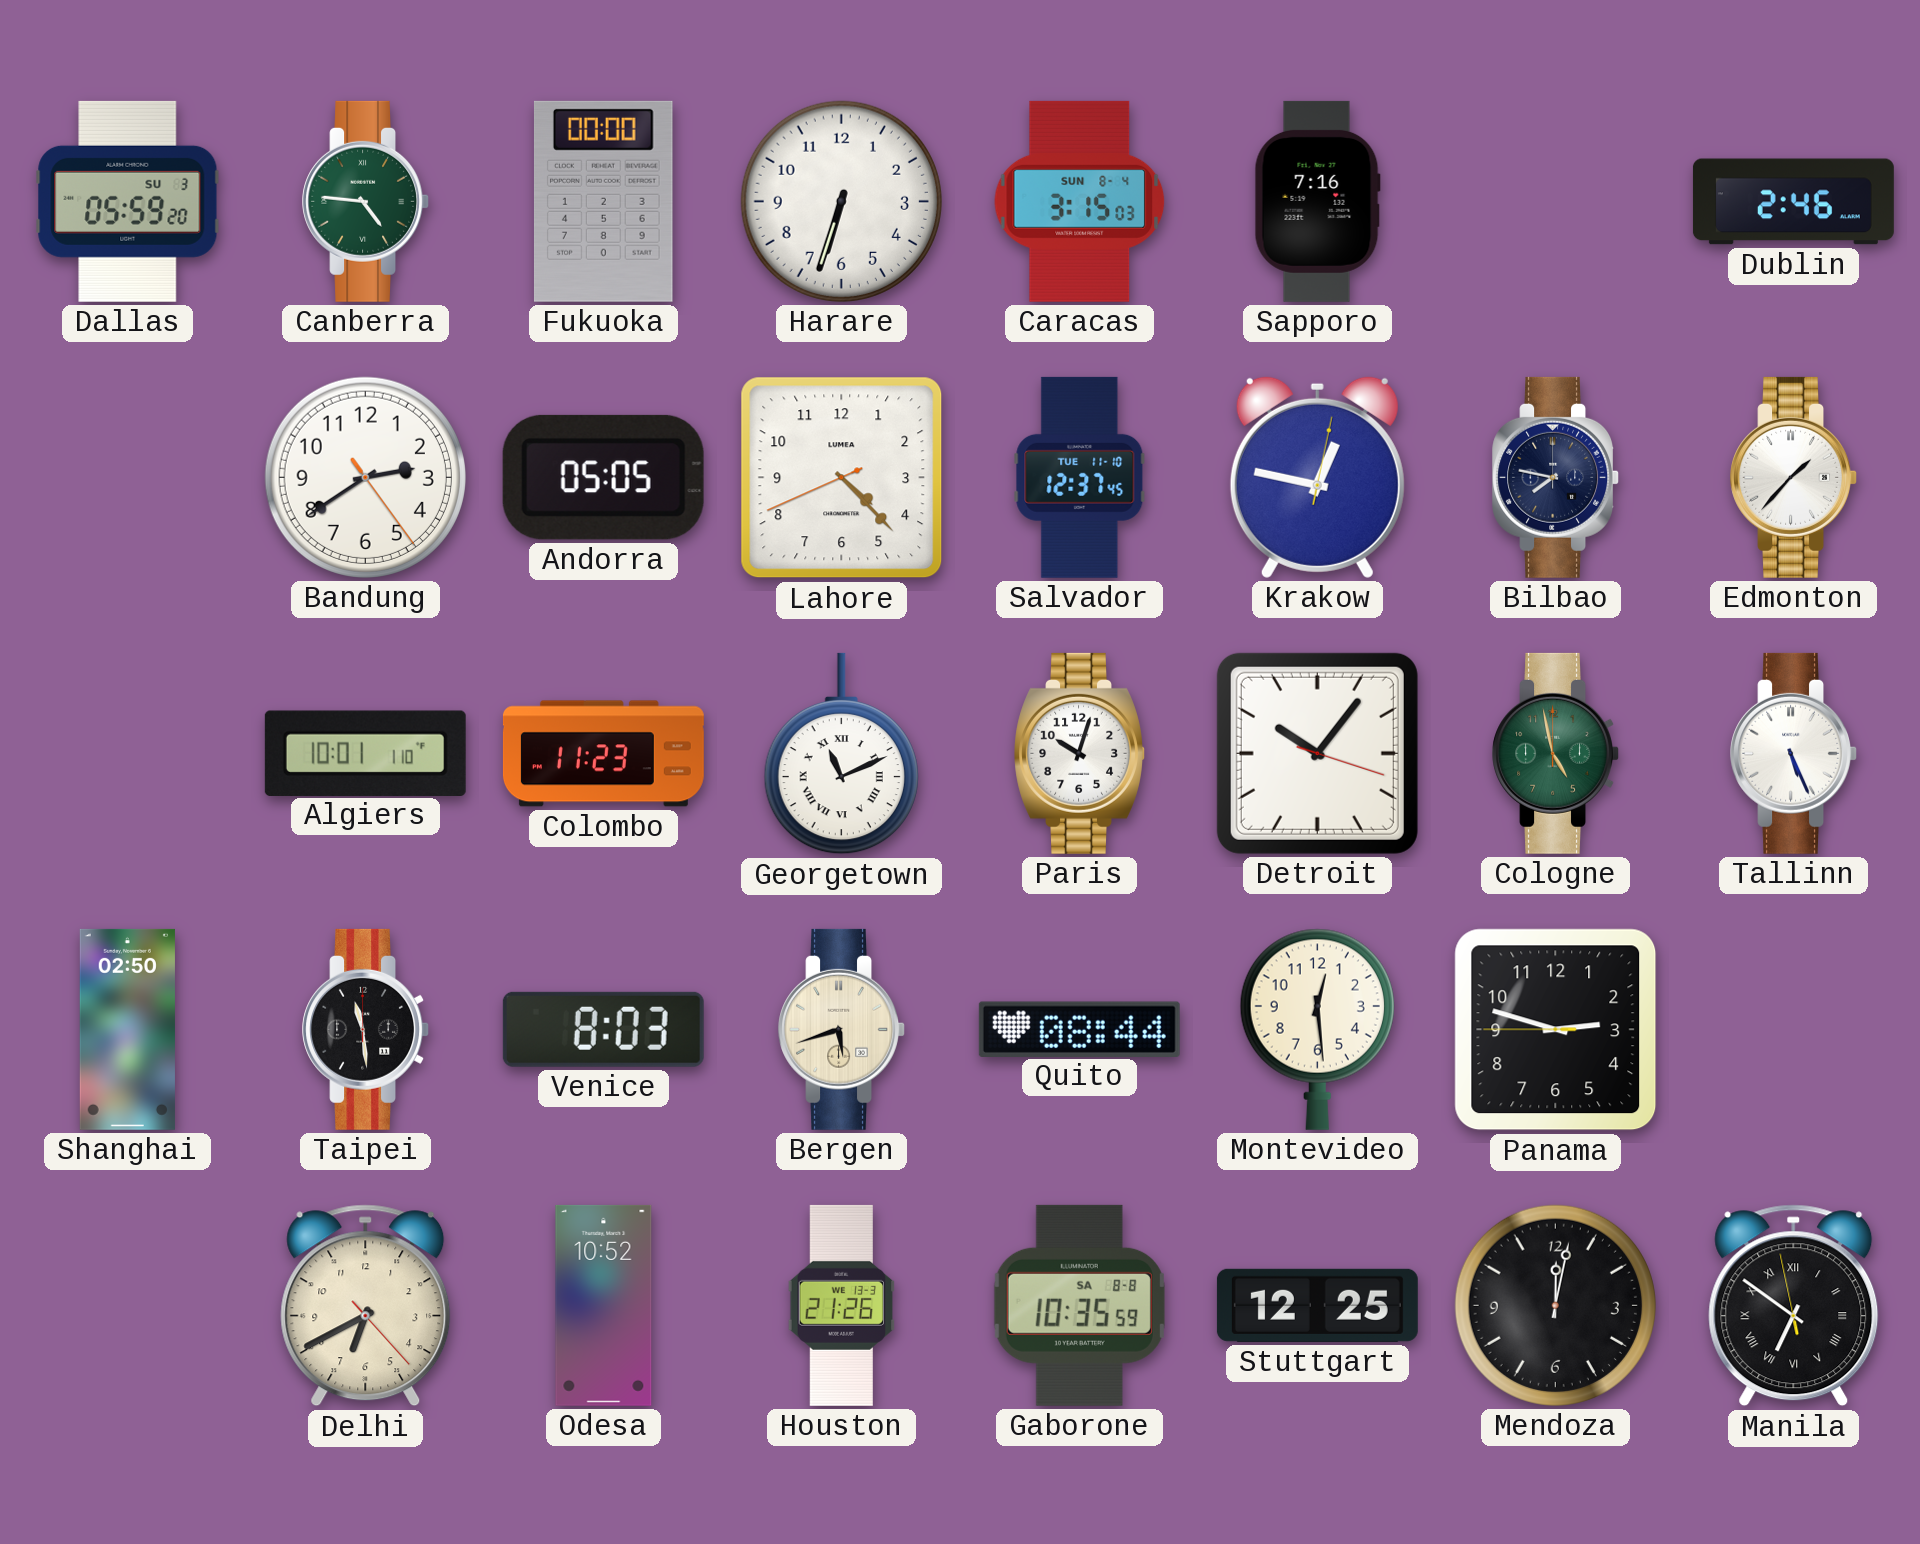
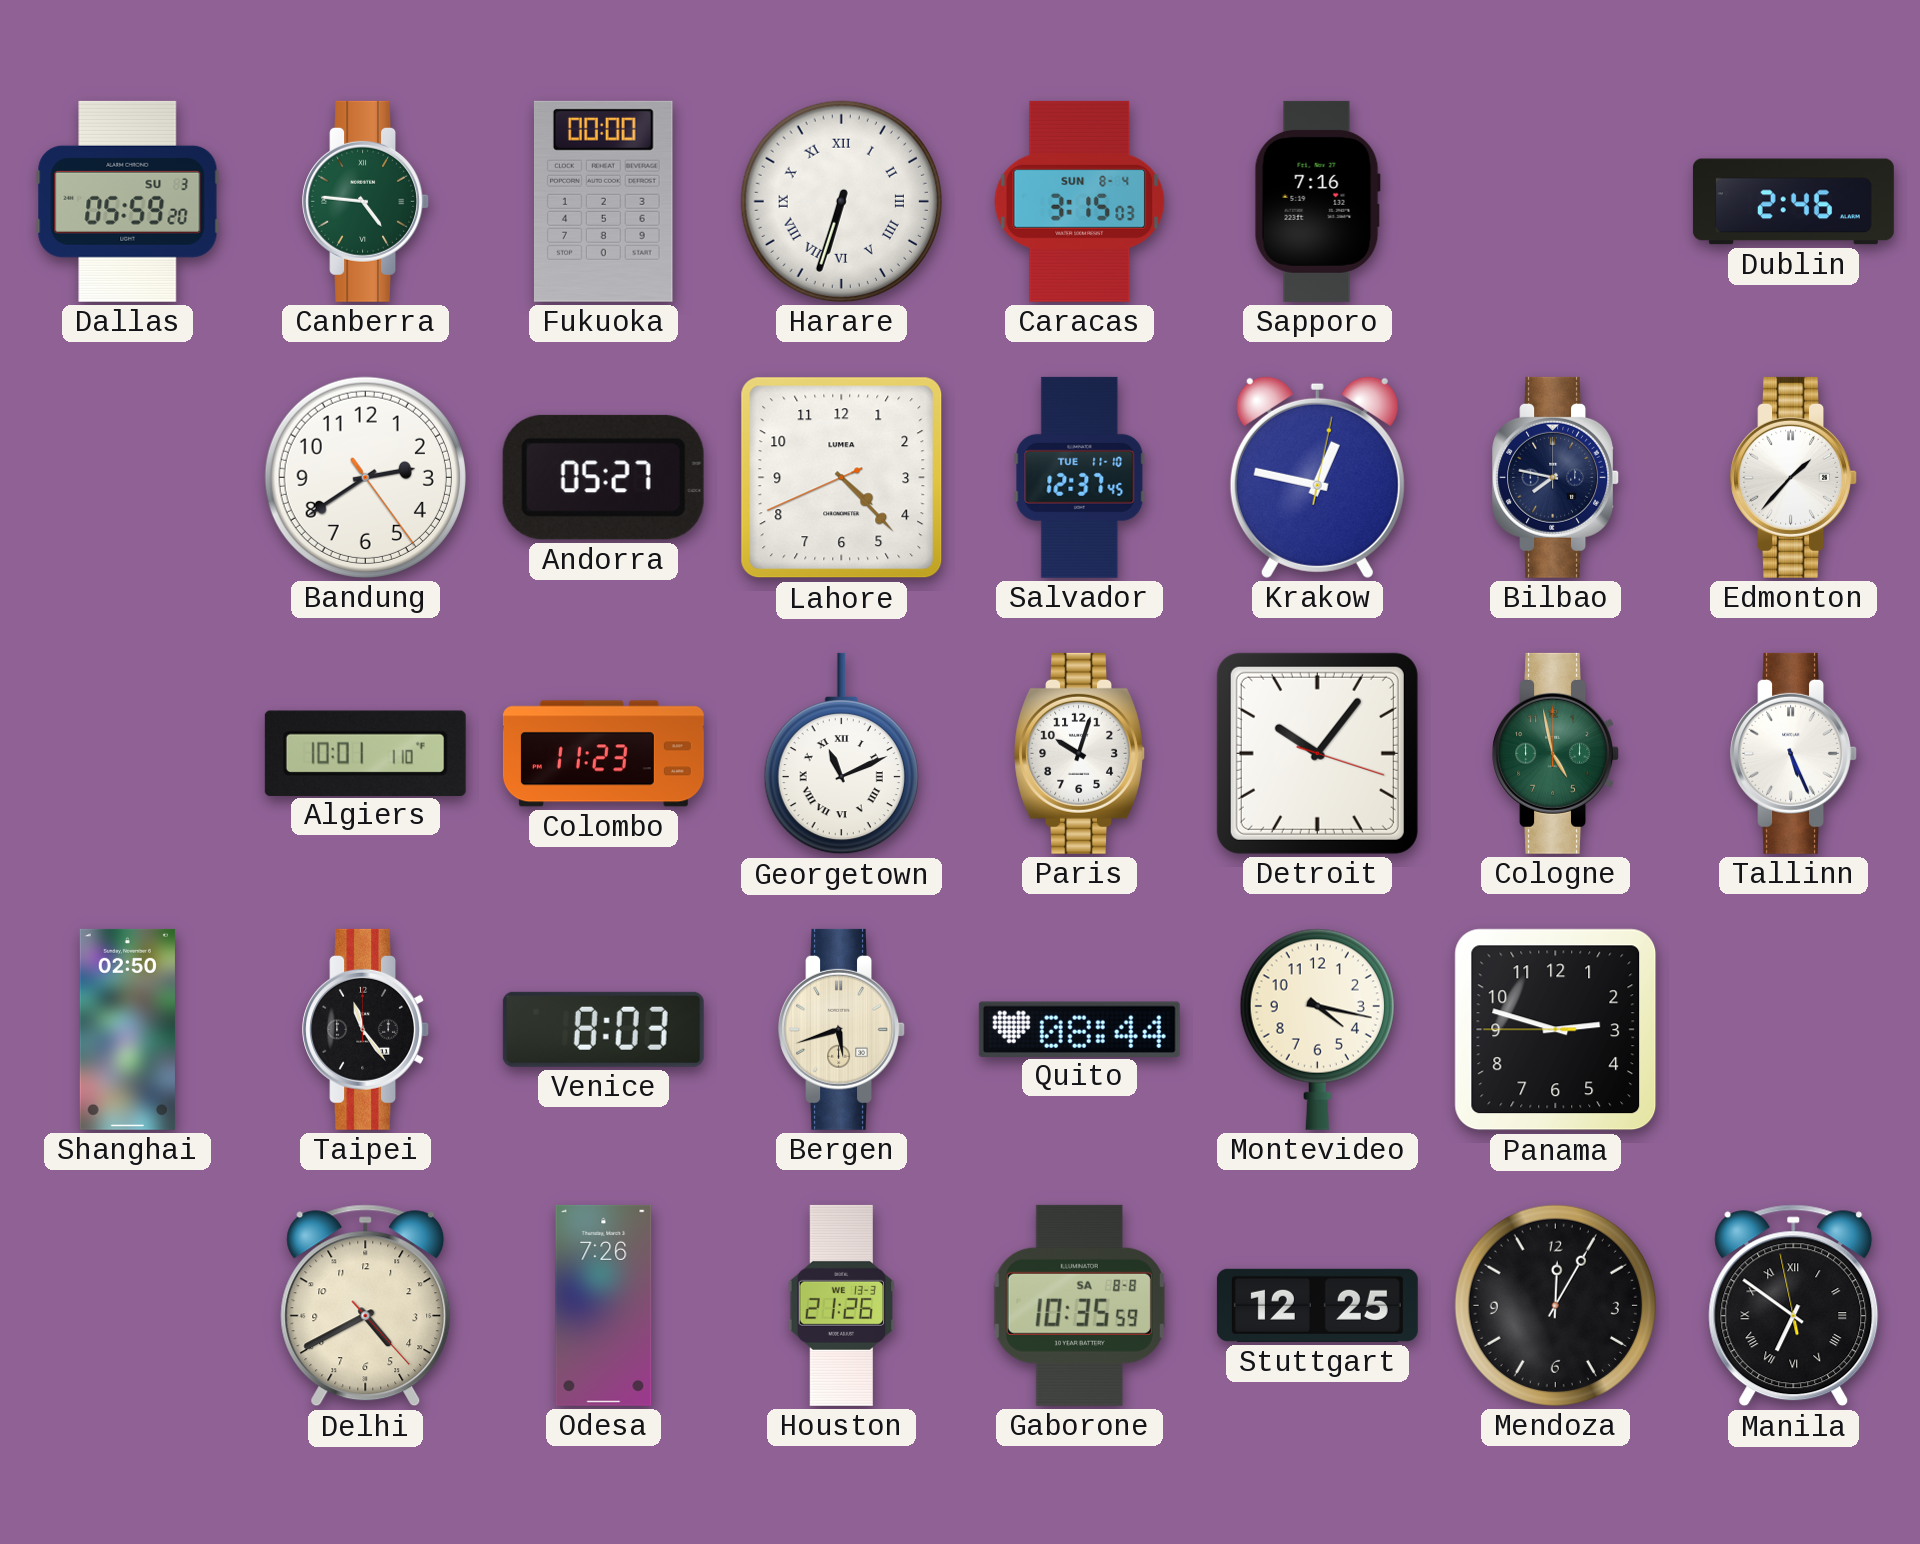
Harare numerals: Arabic -> Roman (841, 201)
Andorra: 05:05 -> 05:27 (603, 477)
Taipei: 11:29 -> 11:24 (365, 1029)
Montevideo: 12:29 -> 4:17 (1317, 1029)
Delhi: 6:40 -> 4:40 (366, 1306)
Odesa: 10:52 -> 7:26 (604, 1305)
Mendoza: 12:02 -> 12:05 (1555, 1305)
